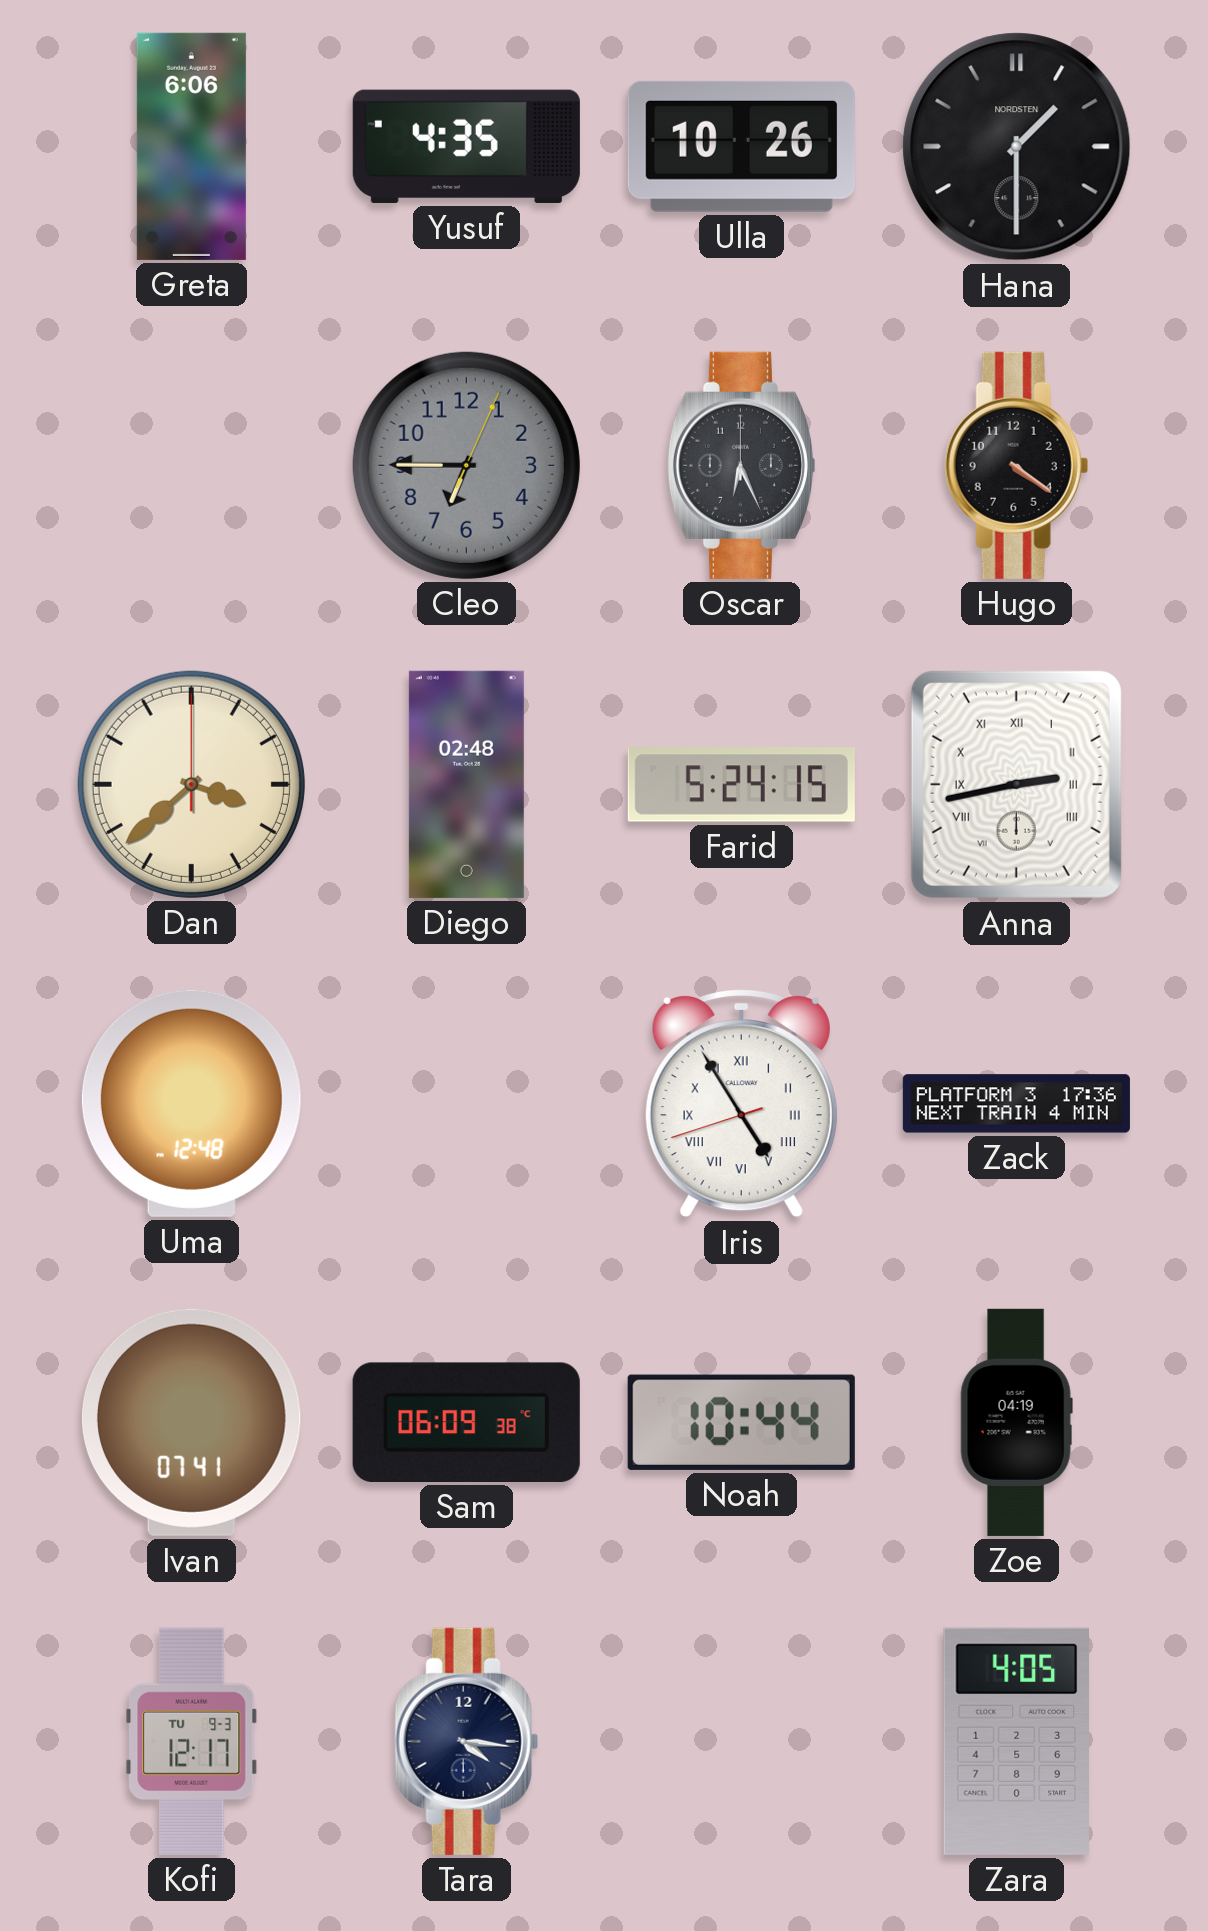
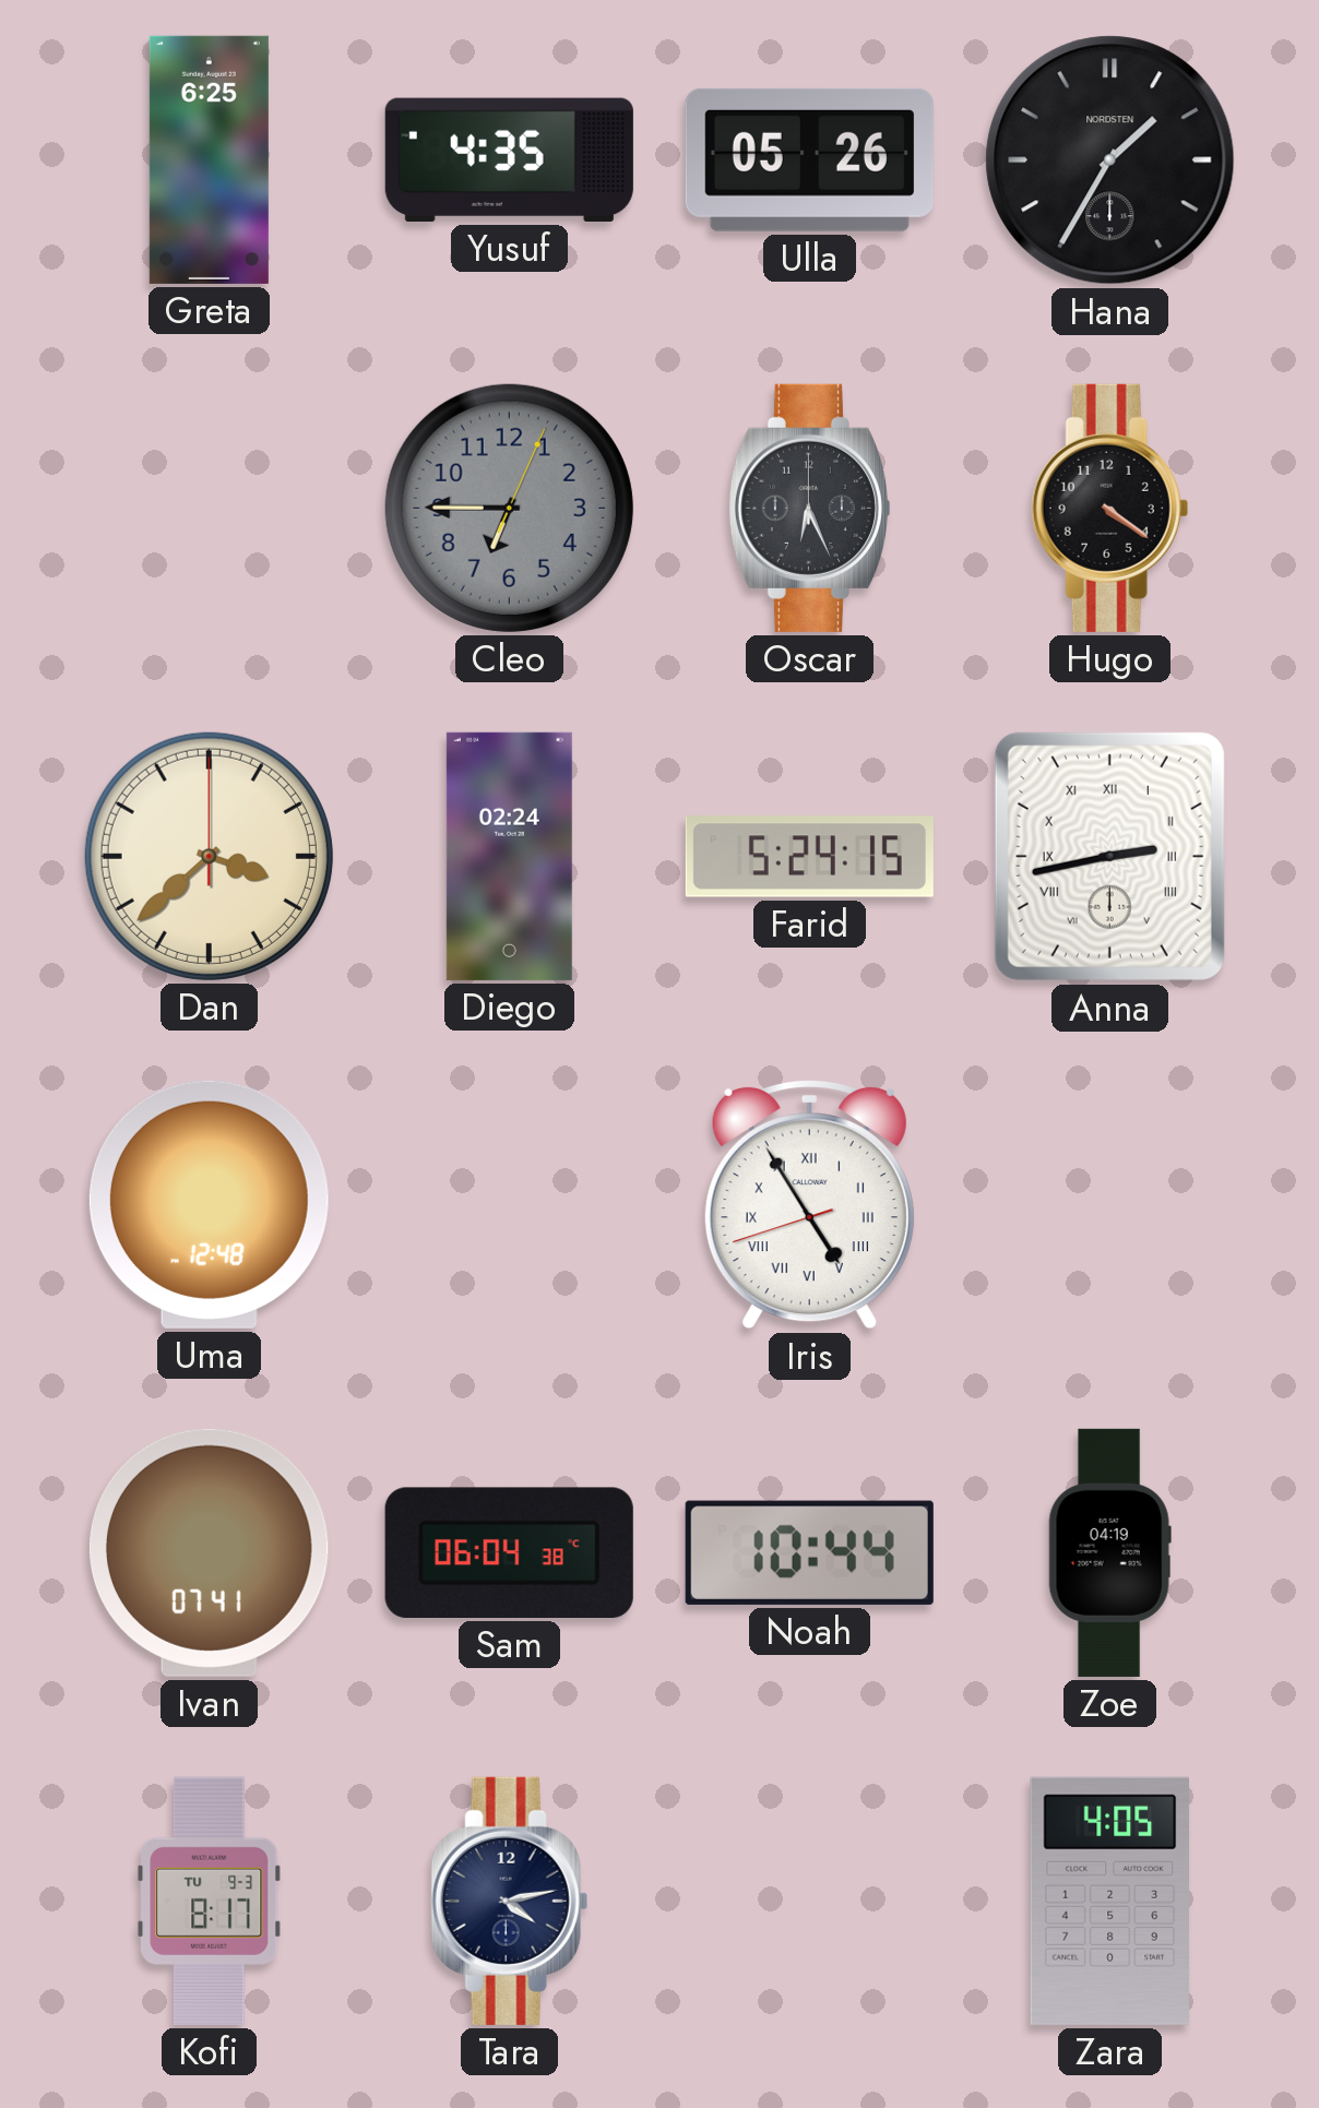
Greta: 6:06 -> 6:25 (209, 159)
Ulla: 10:26 -> 05:26 (809, 159)
Hana: 1:30 -> 1:35 (1110, 160)
Diego: 02:48 -> 02:24 (509, 856)
Zack: 17:36 -> none (1016, 1104)
Sam: 06:09 -> 06:04 (509, 1552)
Kofi: 12:17 -> 8:17 (210, 1901)
Tara: 4:16 -> 4:13 (509, 1901)
